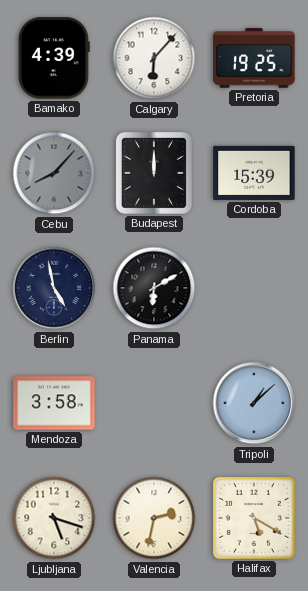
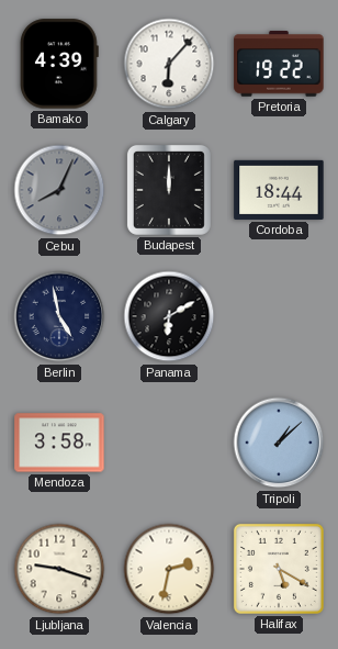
Pretoria: 19:25 -> 19:22 (279, 64)
Cebu: 8:07 -> 8:04 (59, 190)
Cordoba: 15:39 -> 18:44 (279, 190)
Ljubljana: 5:18 -> 9:18 (59, 569)
